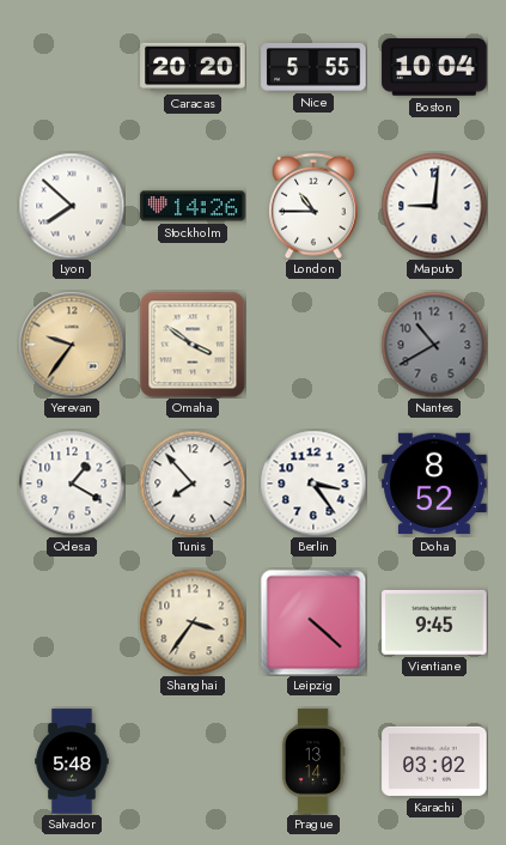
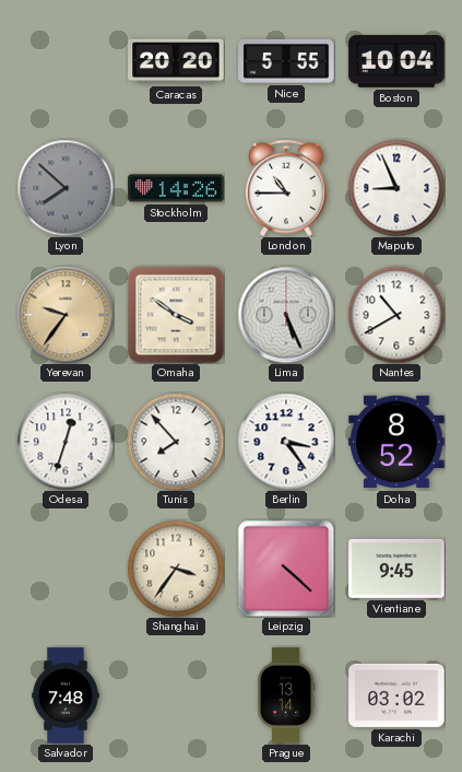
Lyon dial: white -> grey (66, 188)
Maputo: 9:01 -> 8:56 (396, 188)
Lima: none -> 5:26 (286, 315)
Nantes dial: grey -> white (396, 315)
Odesa: 1:20 -> 12:33 (66, 442)
Salvador: 5:48 -> 7:48 (66, 695)
